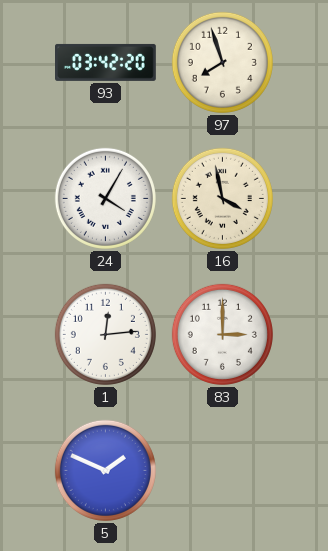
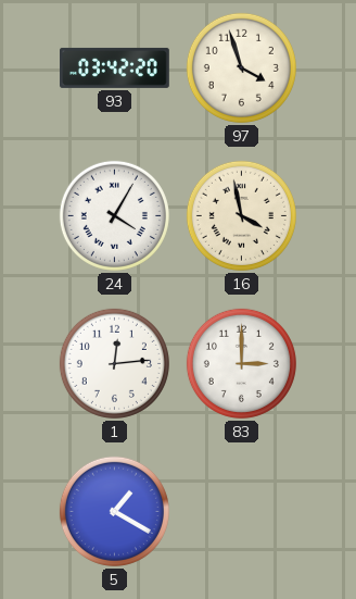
97: 7:57 -> 3:57 (241, 67)
5: 1:49 -> 1:20 (114, 511)
